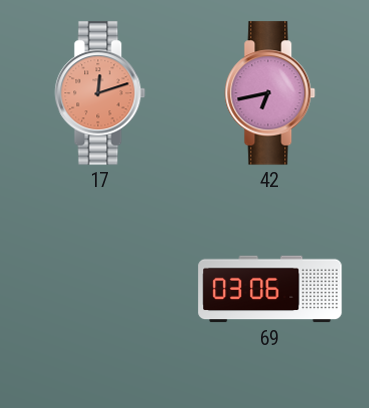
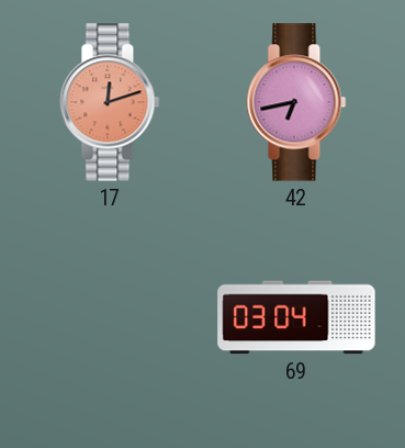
69: 03:06 -> 03:04 (296, 317)
